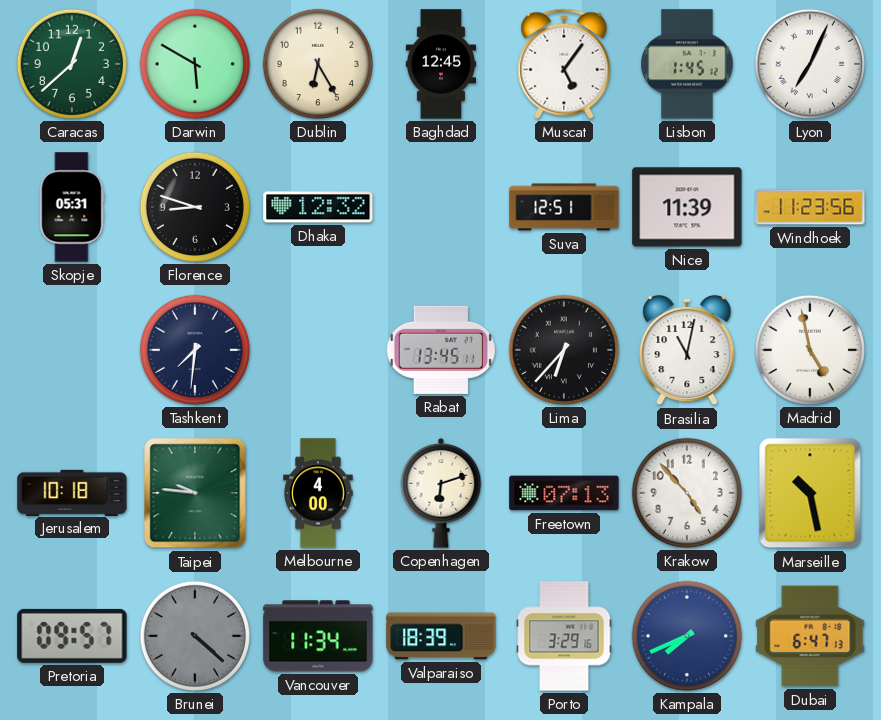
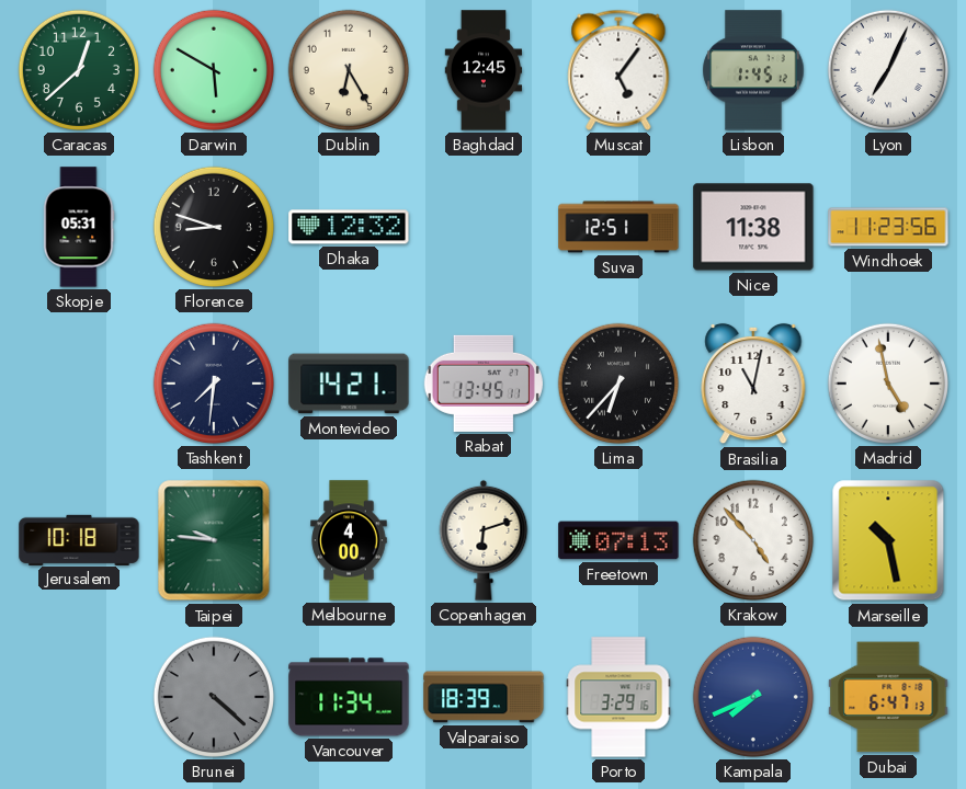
Nice: 11:39 -> 11:38 (753, 227)
Montevideo: none -> 14:21 (349, 384)
Pretoria: 09:57 -> none (72, 636)
